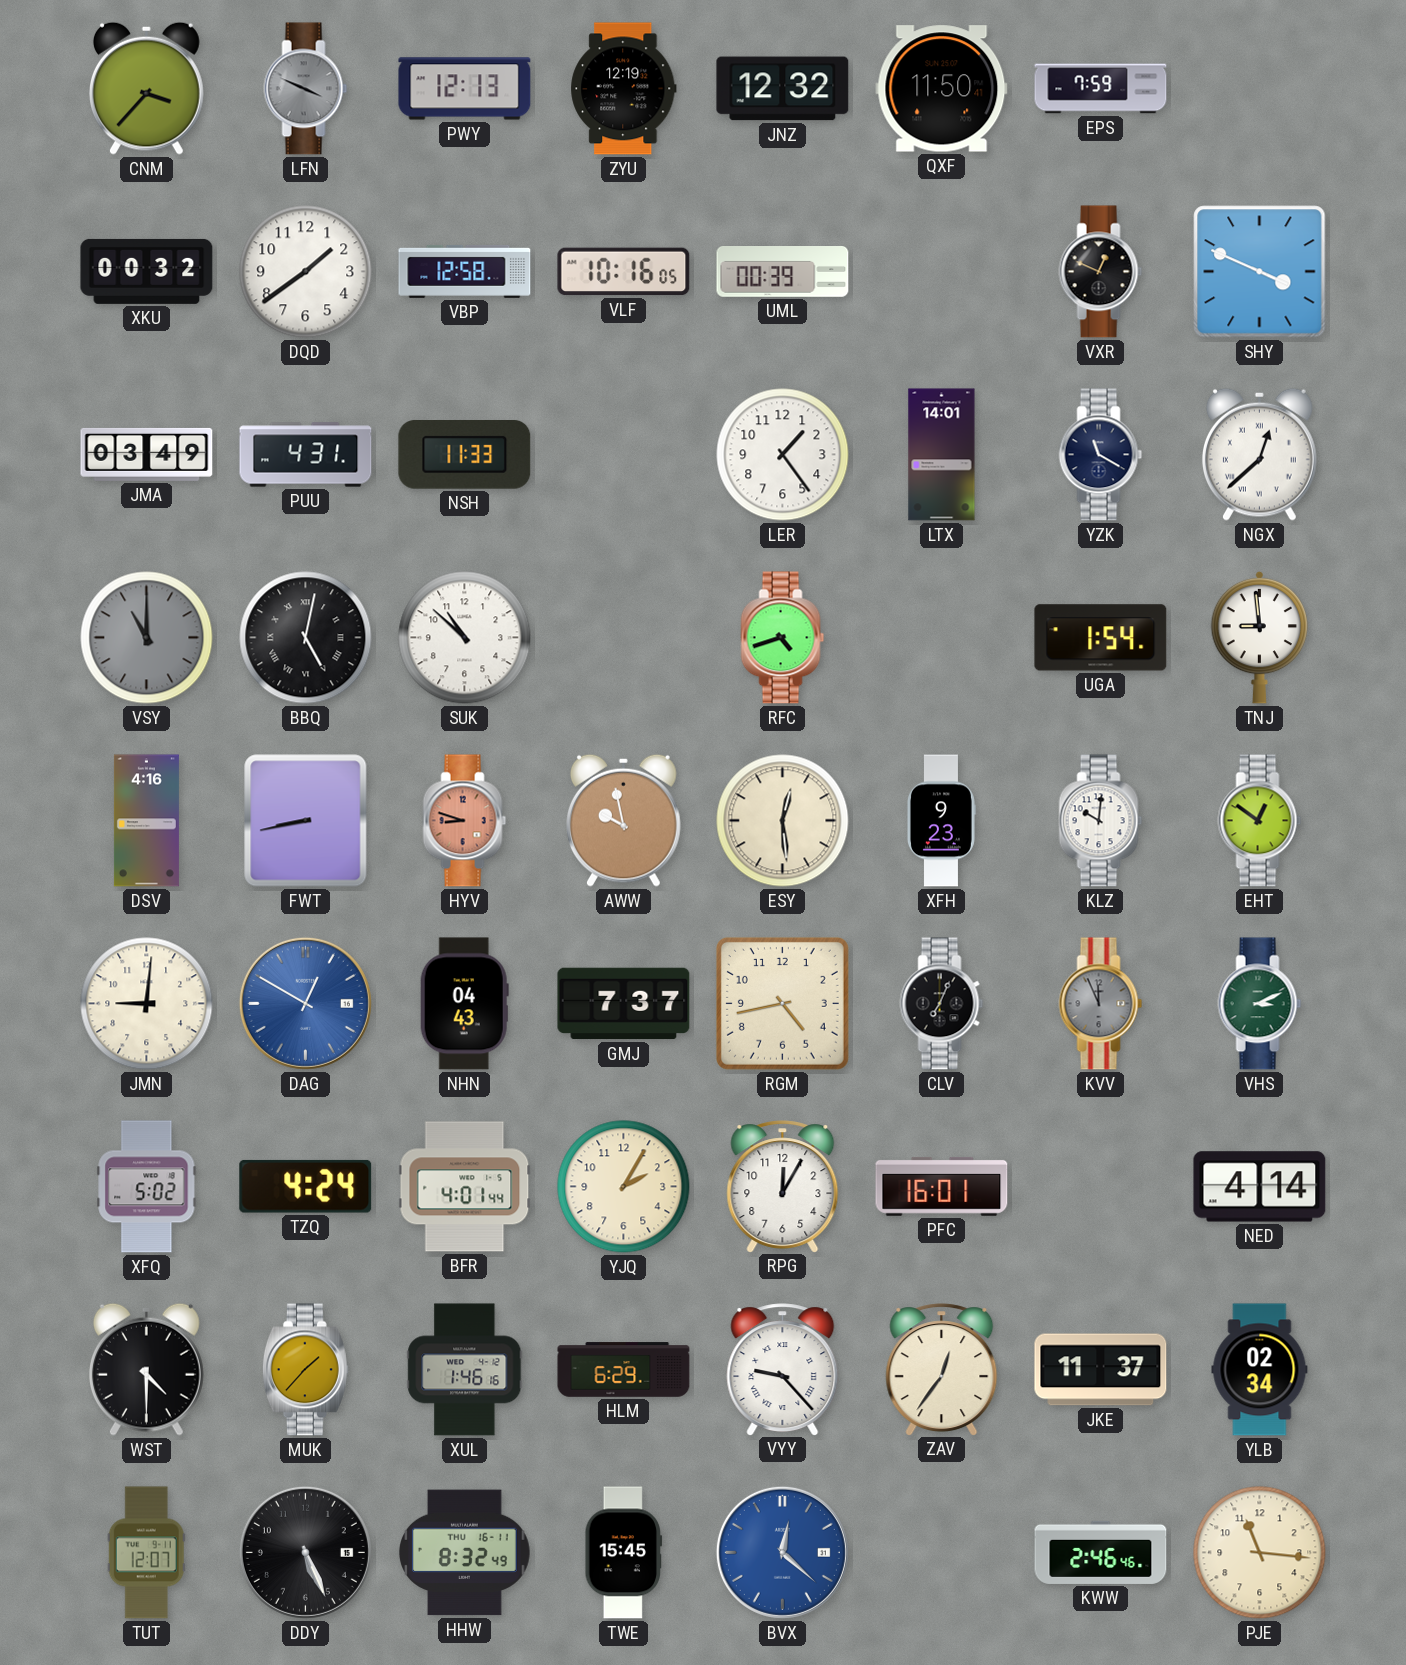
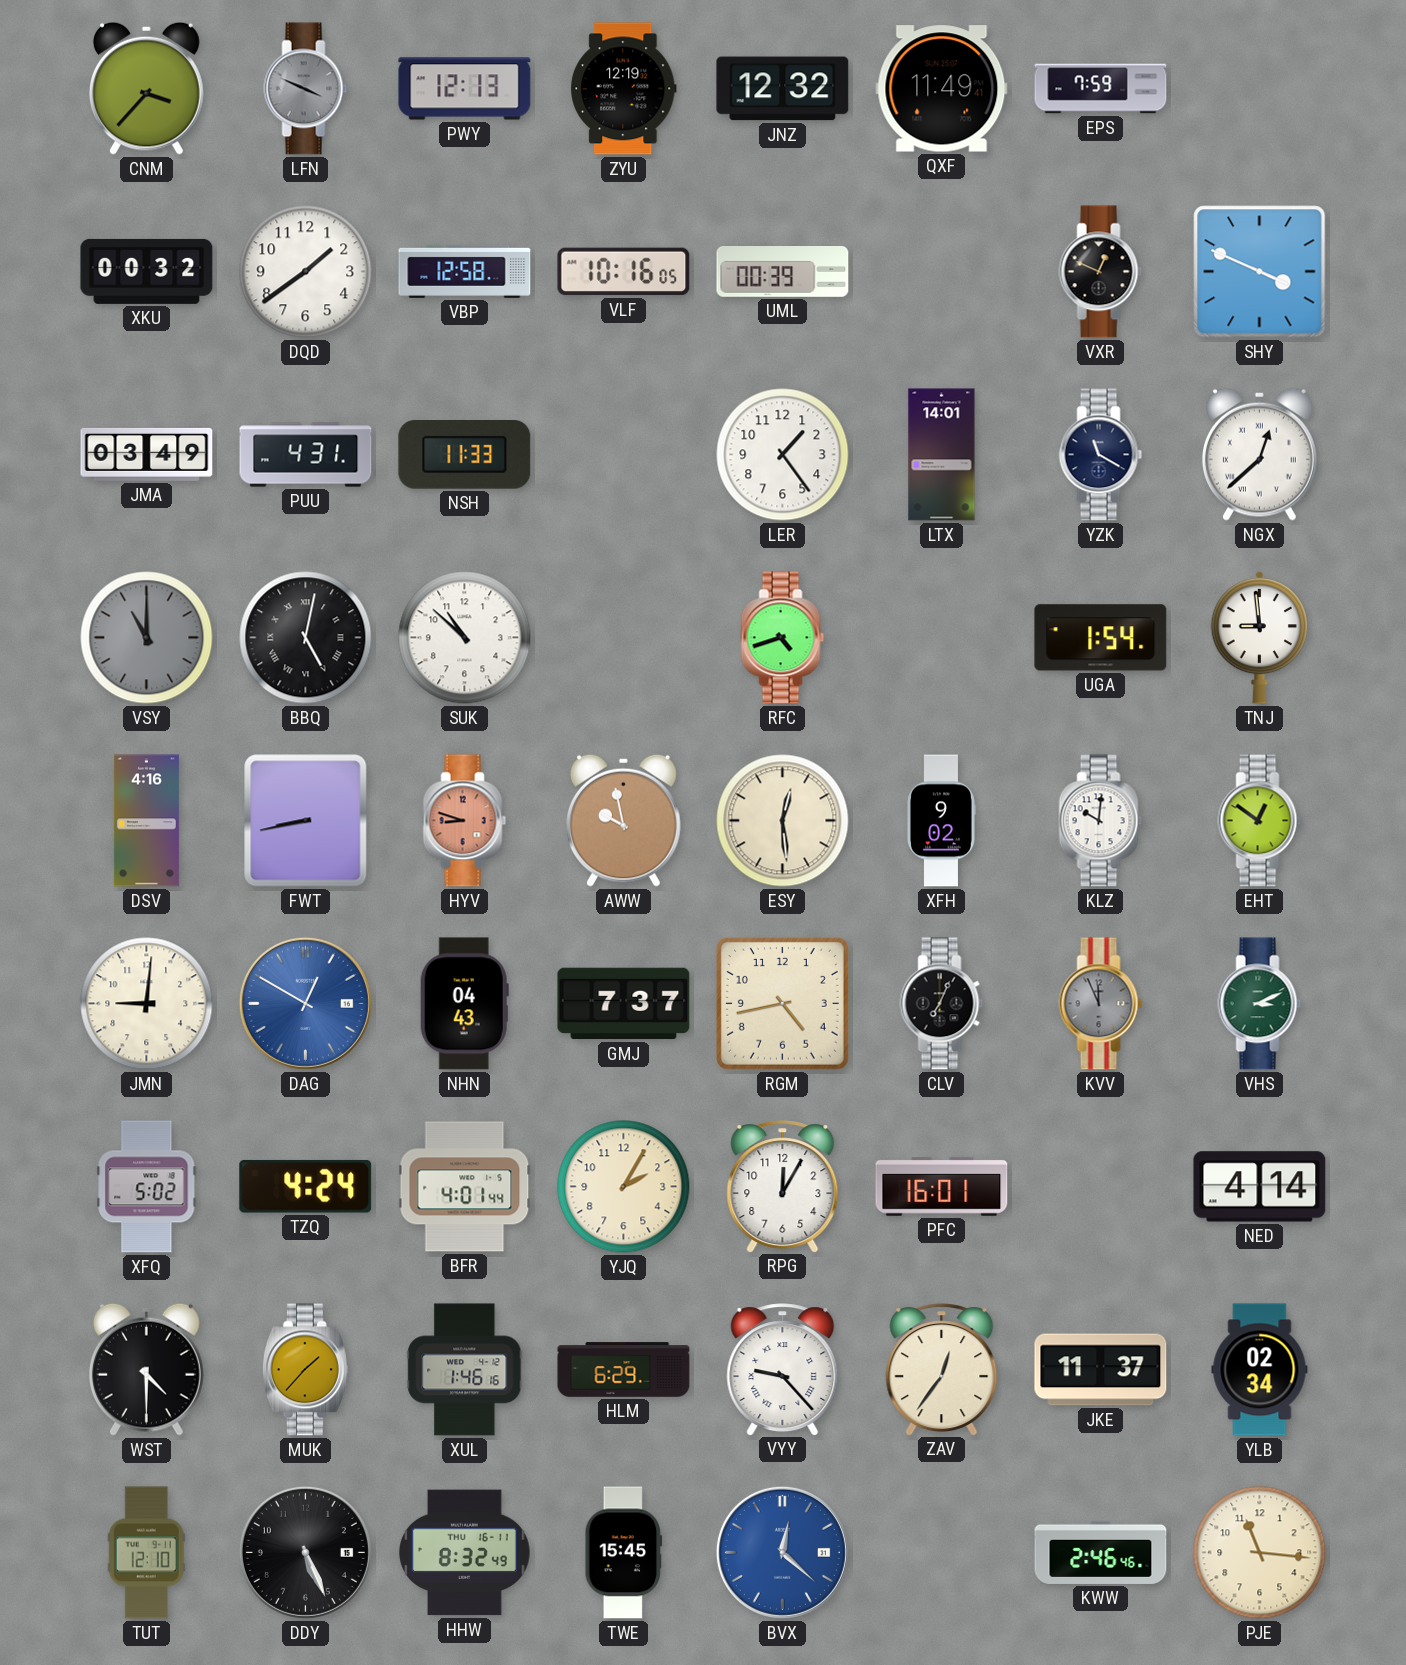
QXF: 11:50 -> 11:49 (942, 89)
XFH: 9:23 -> 9:02 (941, 821)
TUT: 12:07 -> 12:10 (146, 1553)
